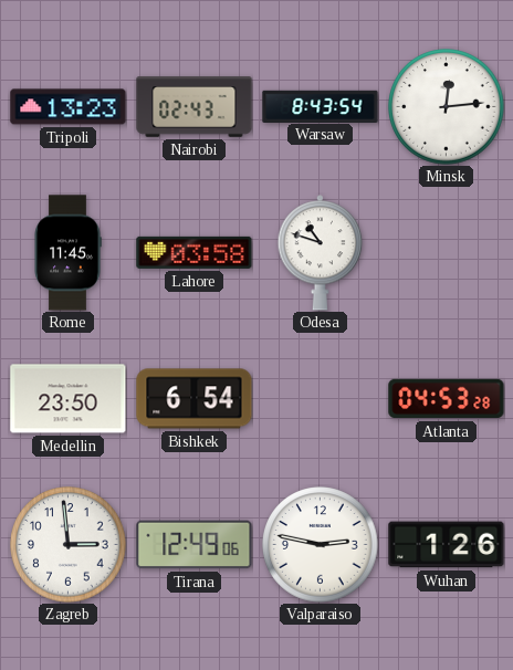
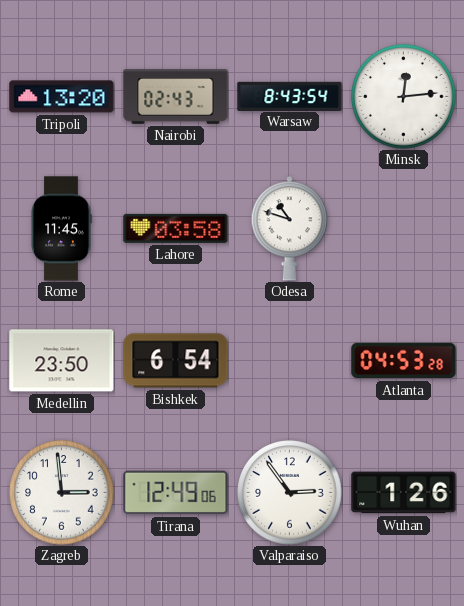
Tripoli: 13:23 -> 13:20 (62, 97)
Valparaiso: 2:47 -> 2:54 (290, 493)
